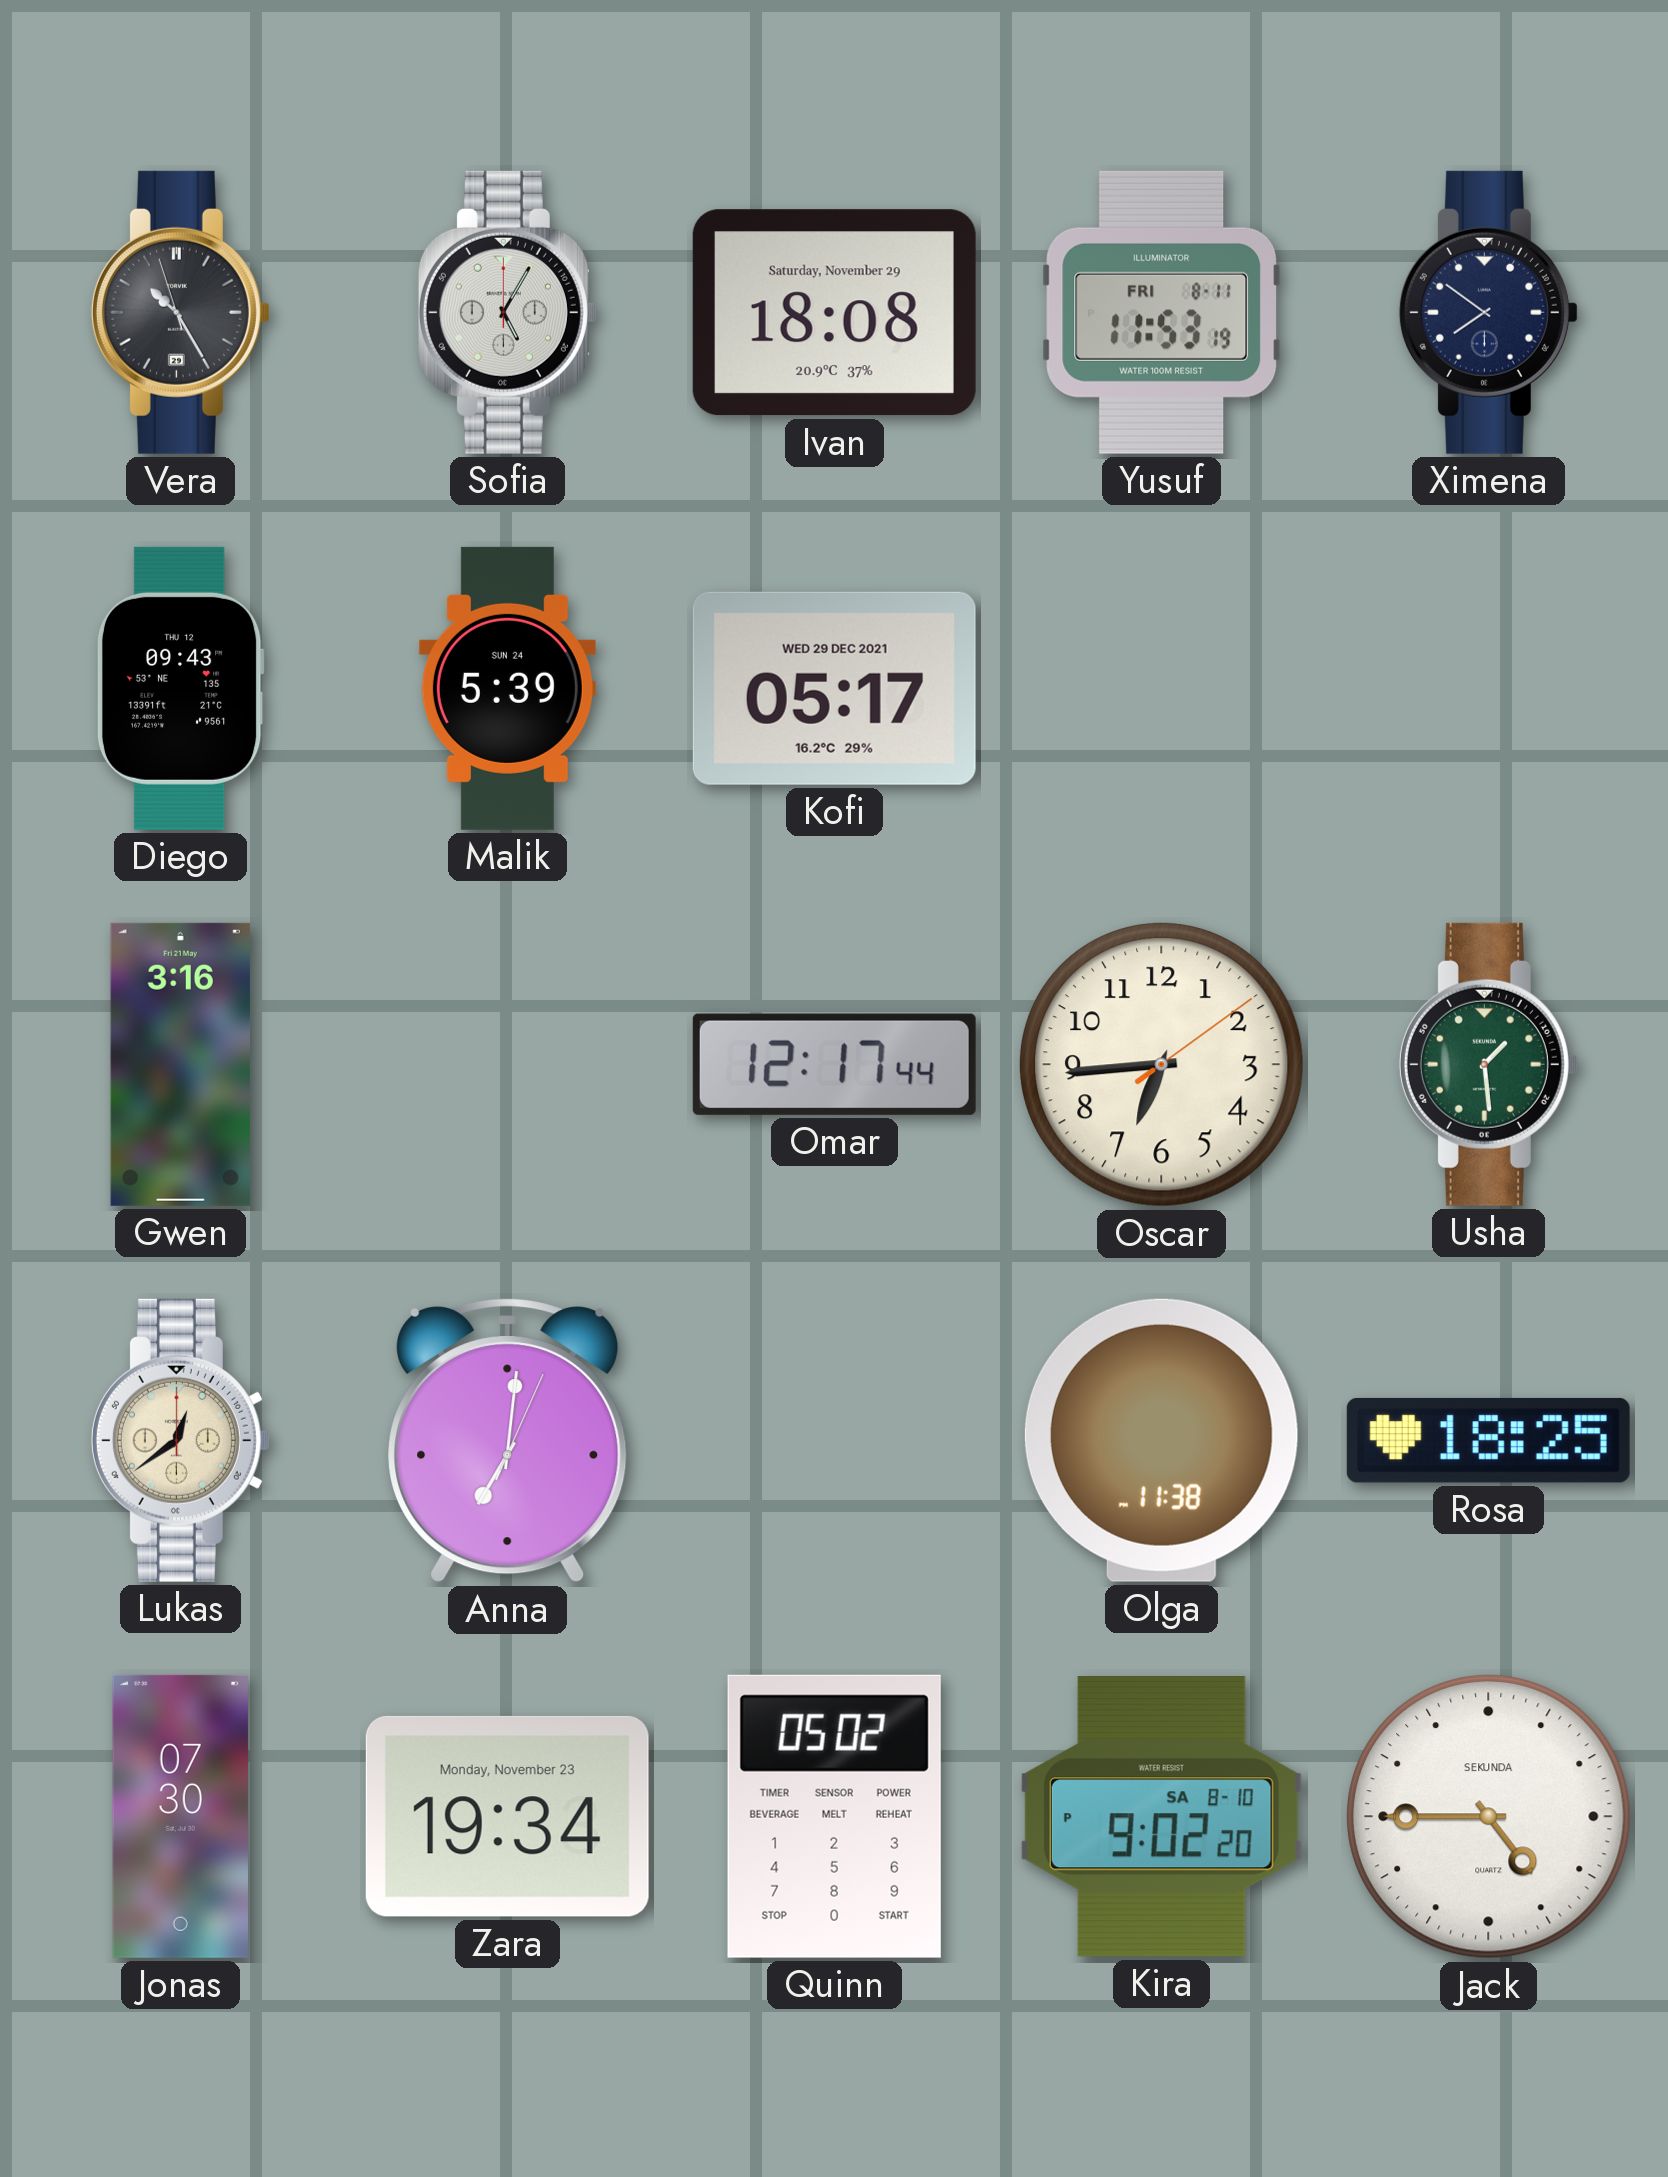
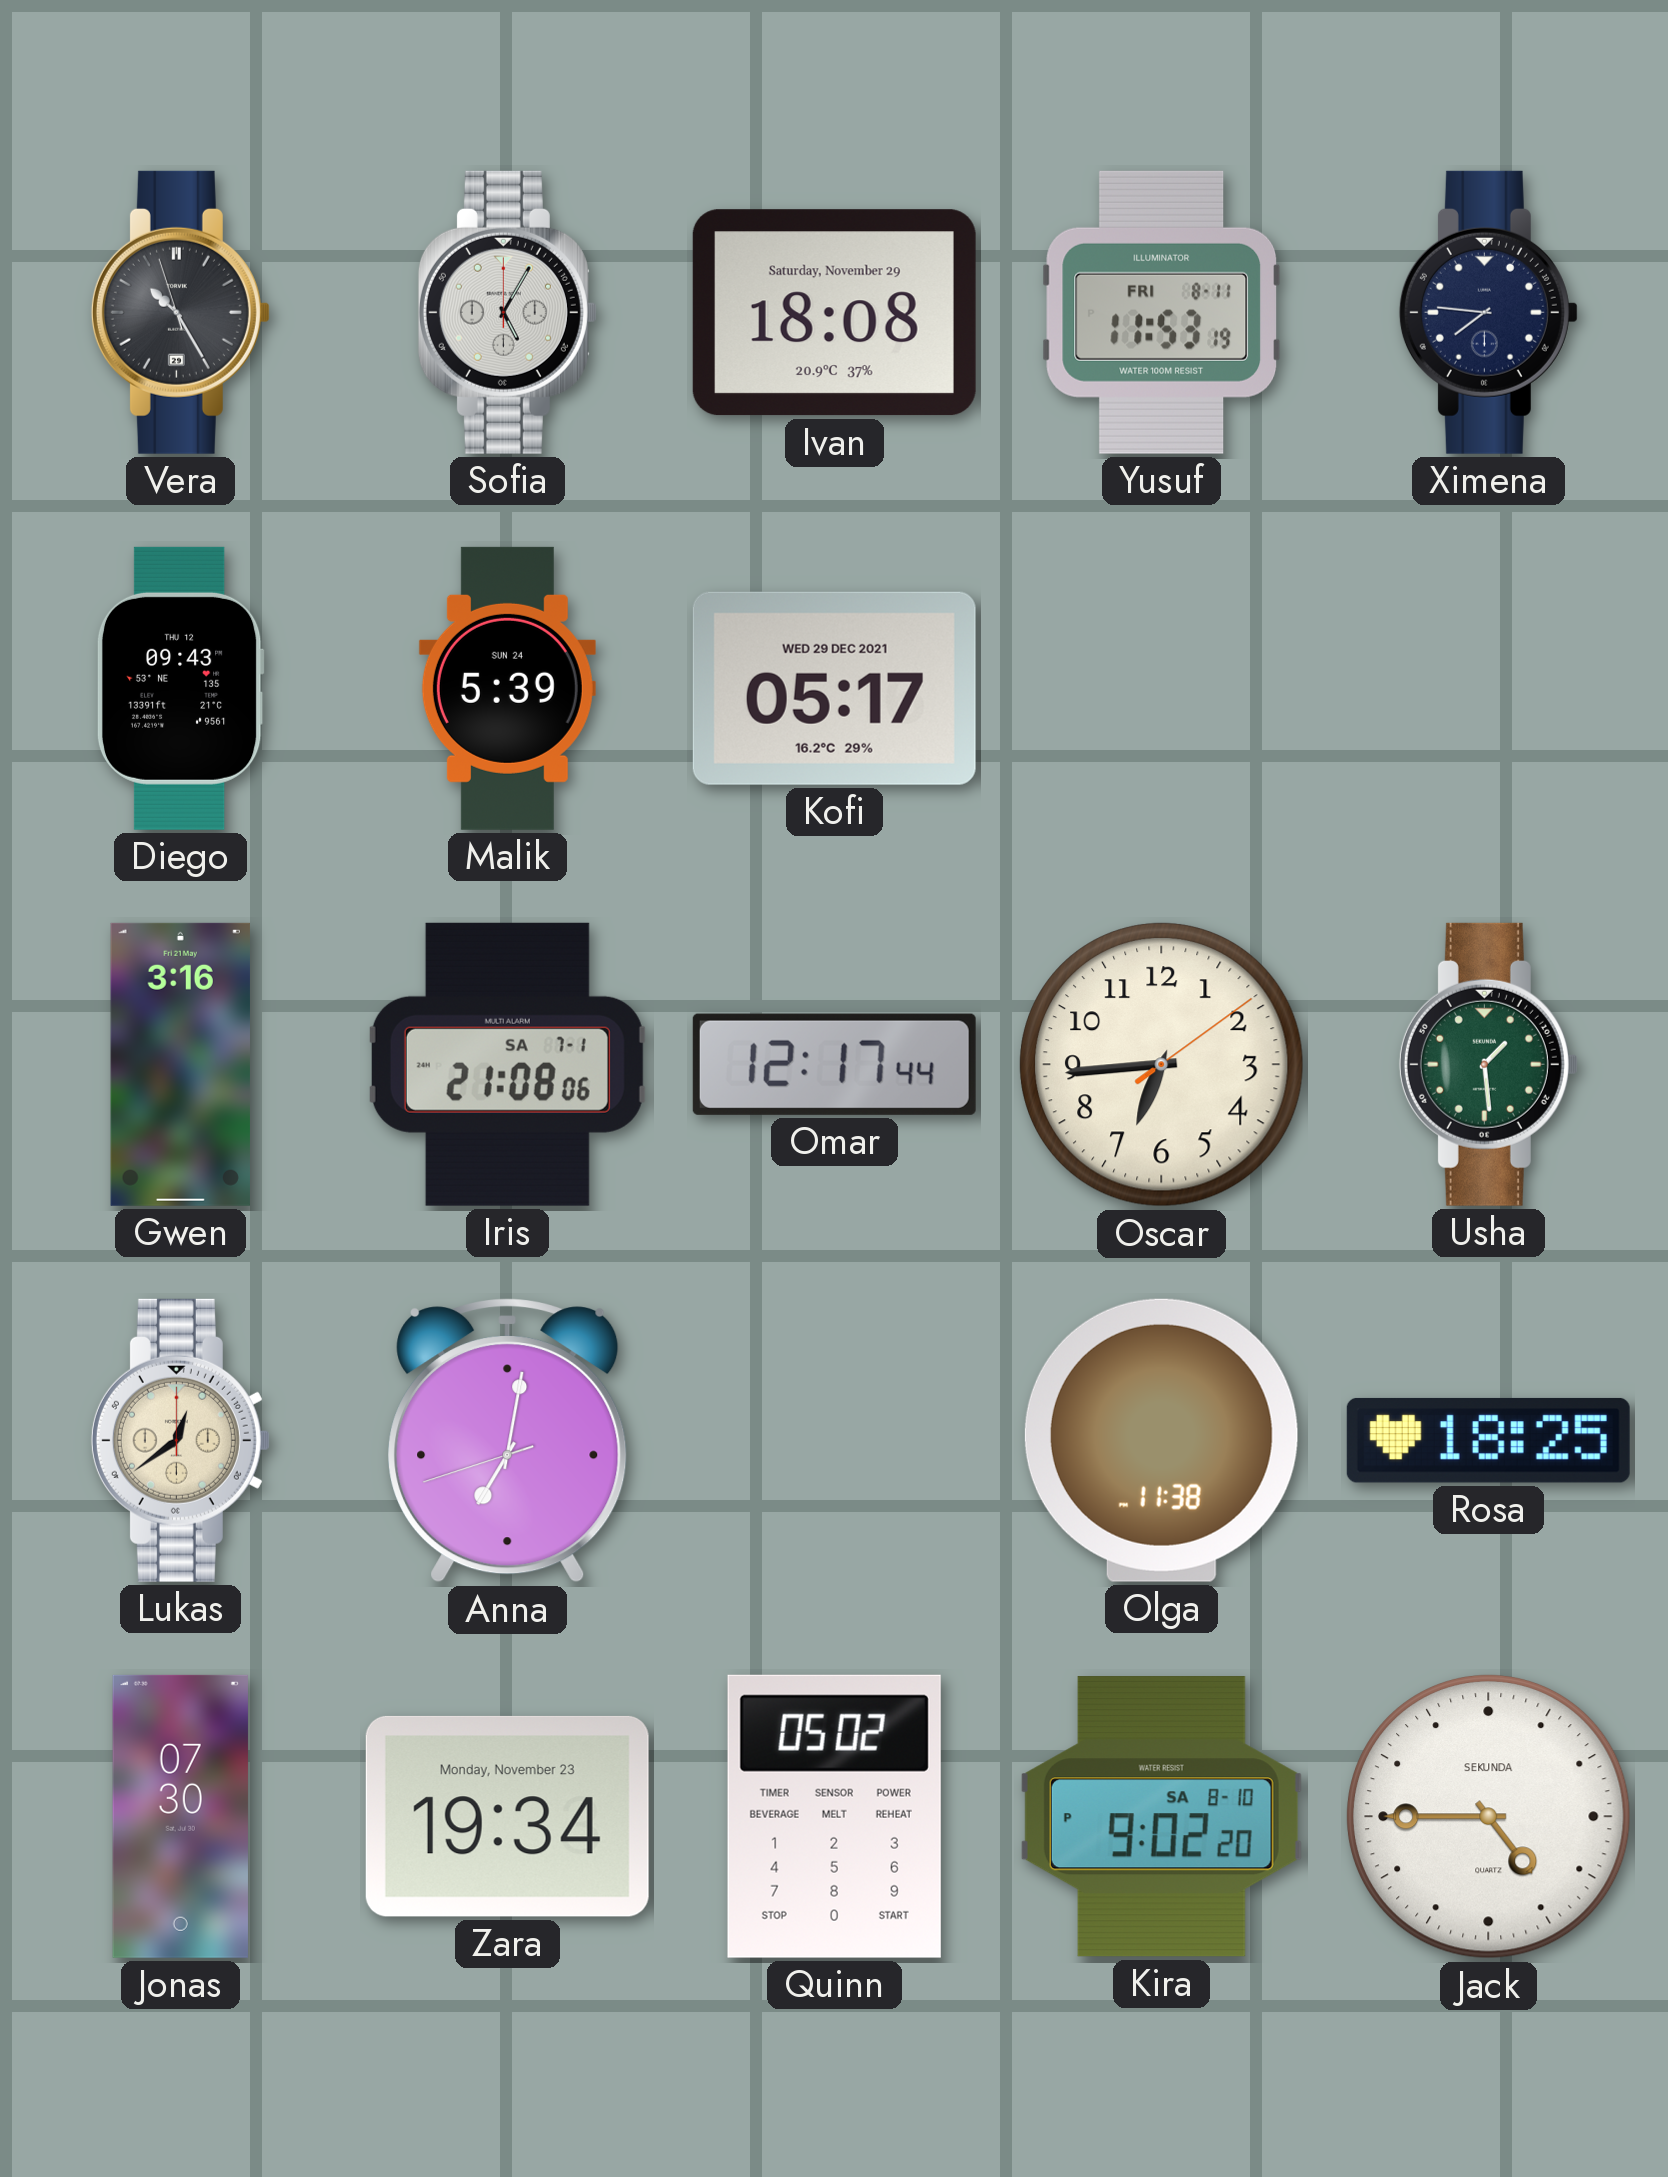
Ximena: 7:51 -> 7:46 (1488, 312)
Iris: none -> 21:08 (507, 1064)
Anna: 7:01:04 -> 7:01:42 (508, 1441)
